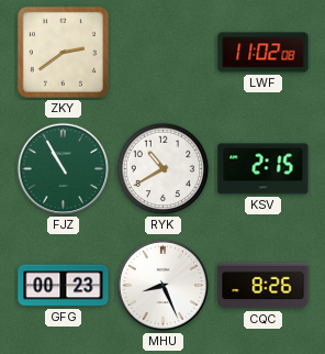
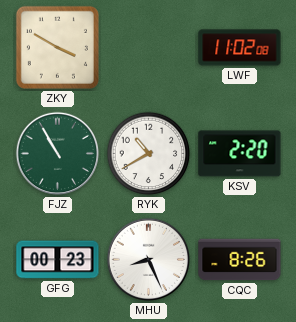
ZKY: 2:39 -> 3:50 (57, 47)
KSV: 2:15 -> 2:20 (240, 154)
